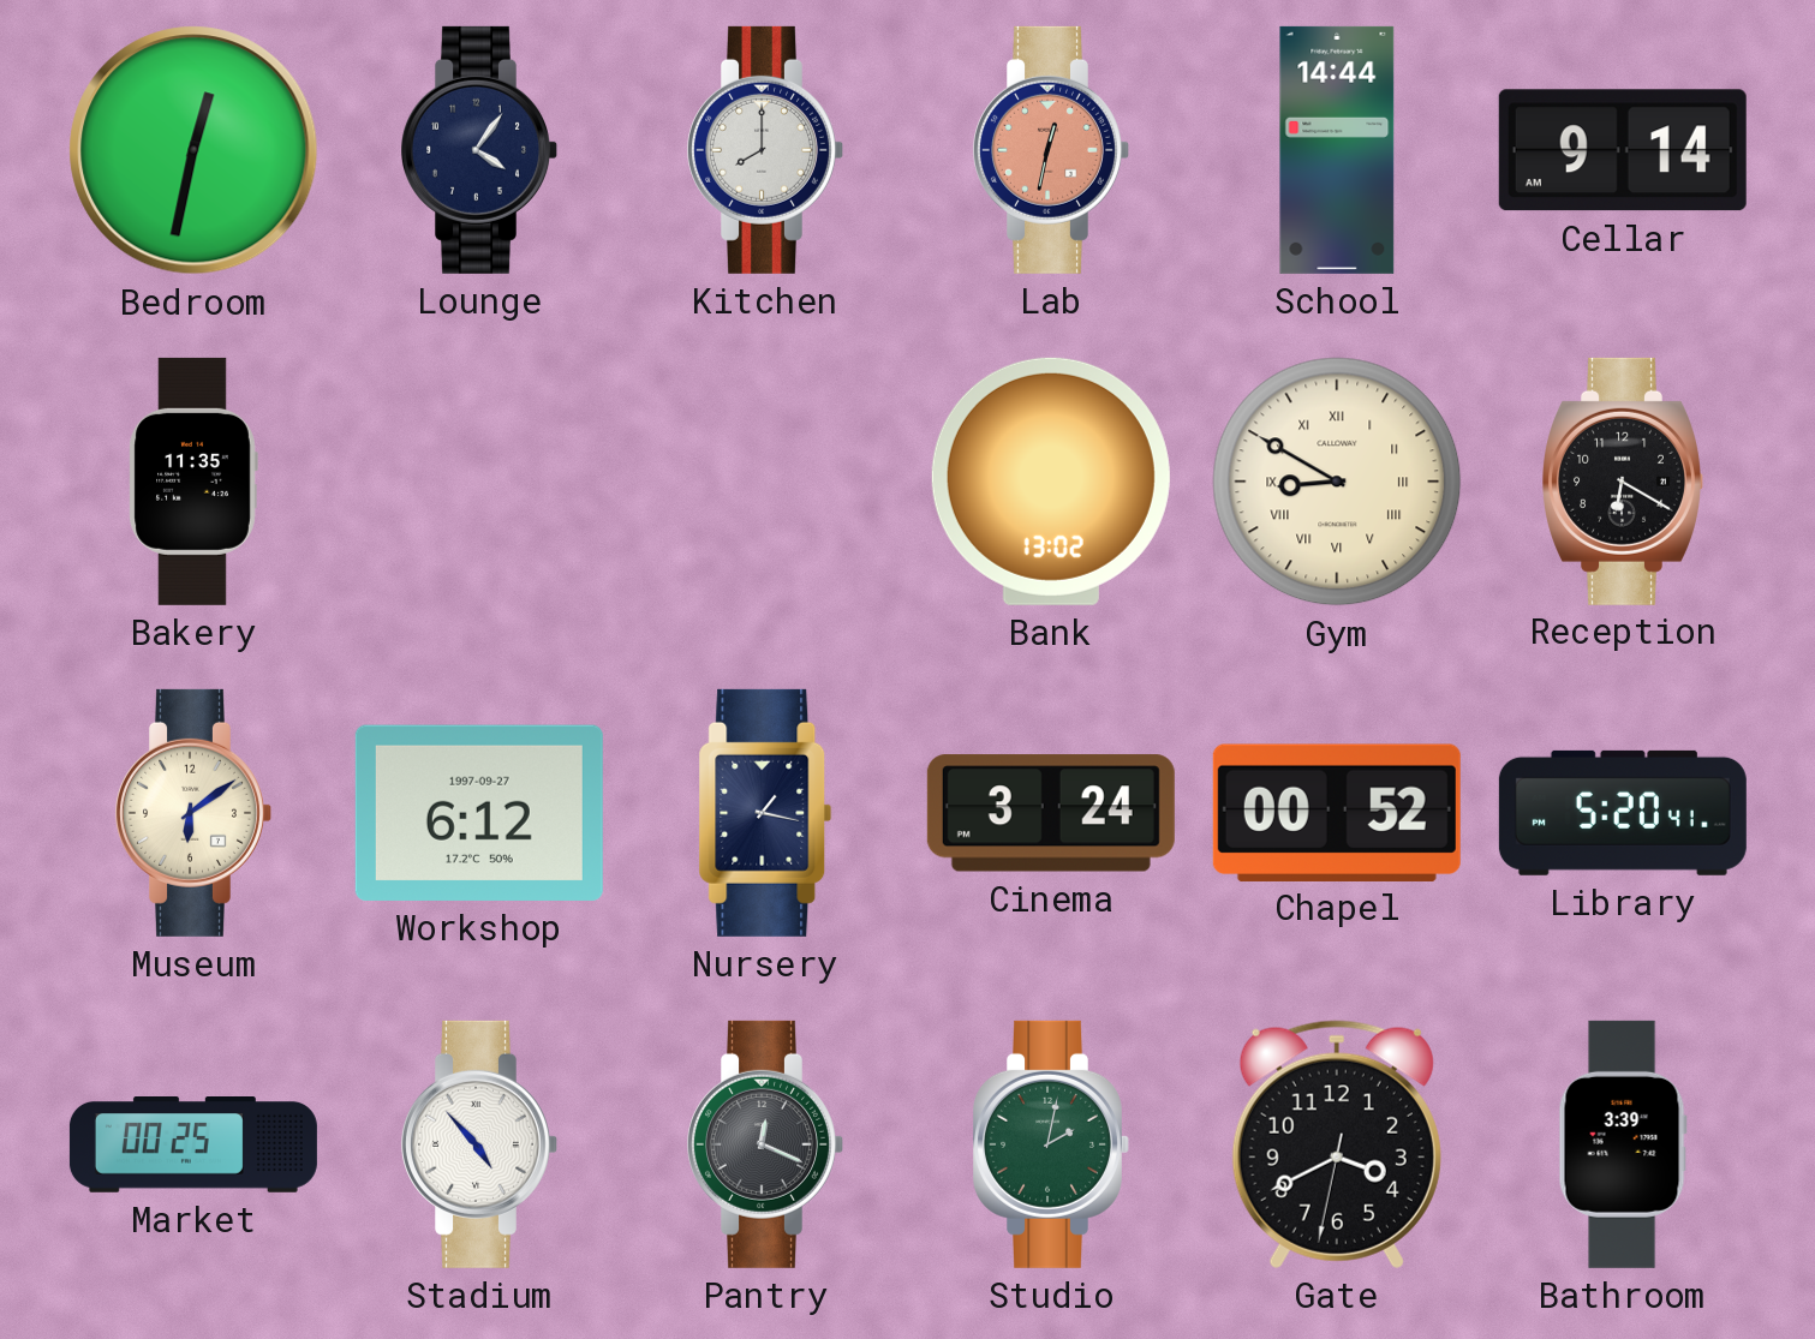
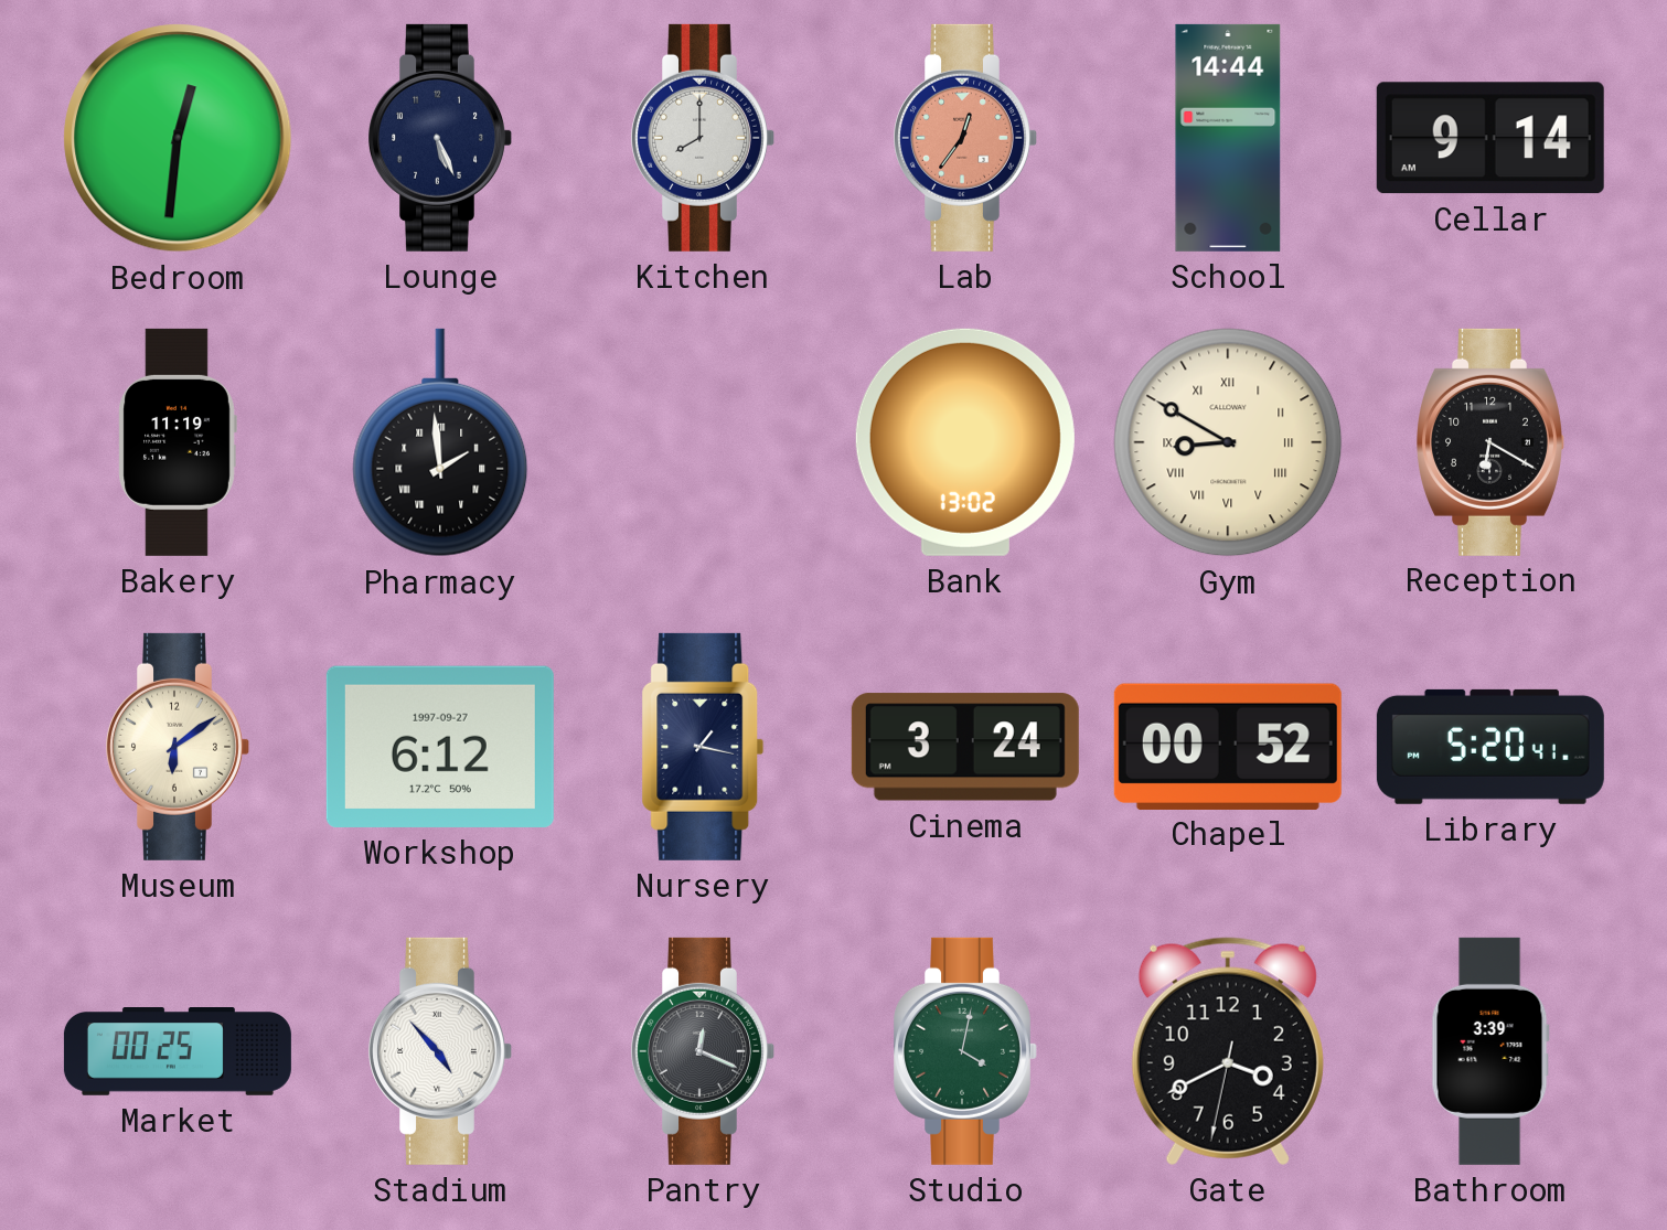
Bedroom: 12:32 -> 12:31 (178, 138)
Lounge: 4:06 -> 5:26 (441, 138)
Lab: 12:32 -> 12:36 (966, 138)
Bakery: 11:35 -> 11:19 (178, 442)
Pharmacy: none -> 1:59 (440, 442)
Studio: 2:02 -> 4:02 (966, 1051)
